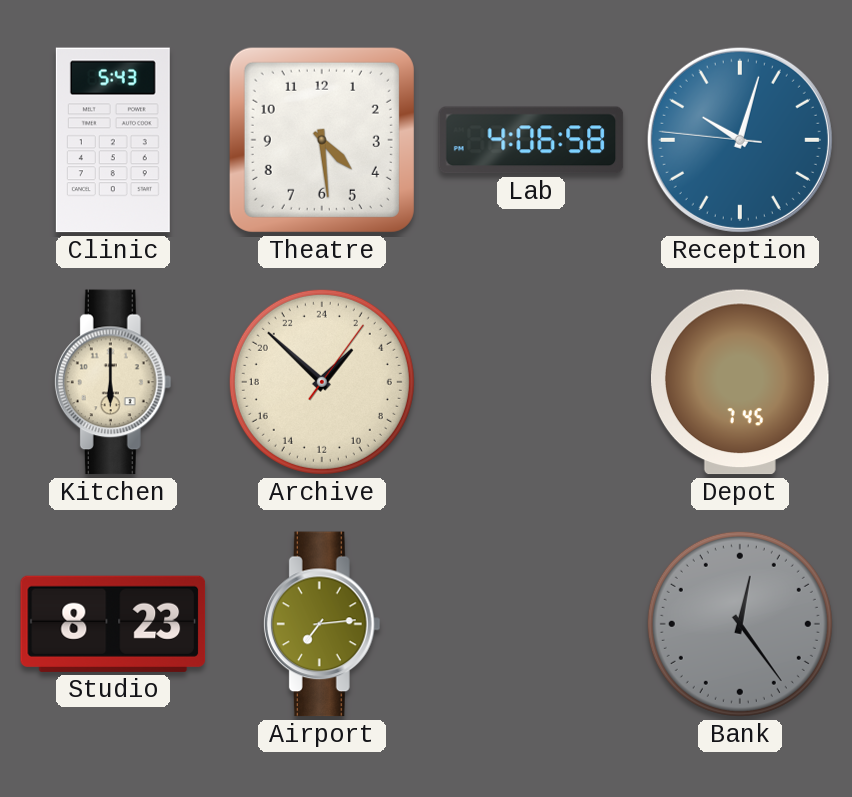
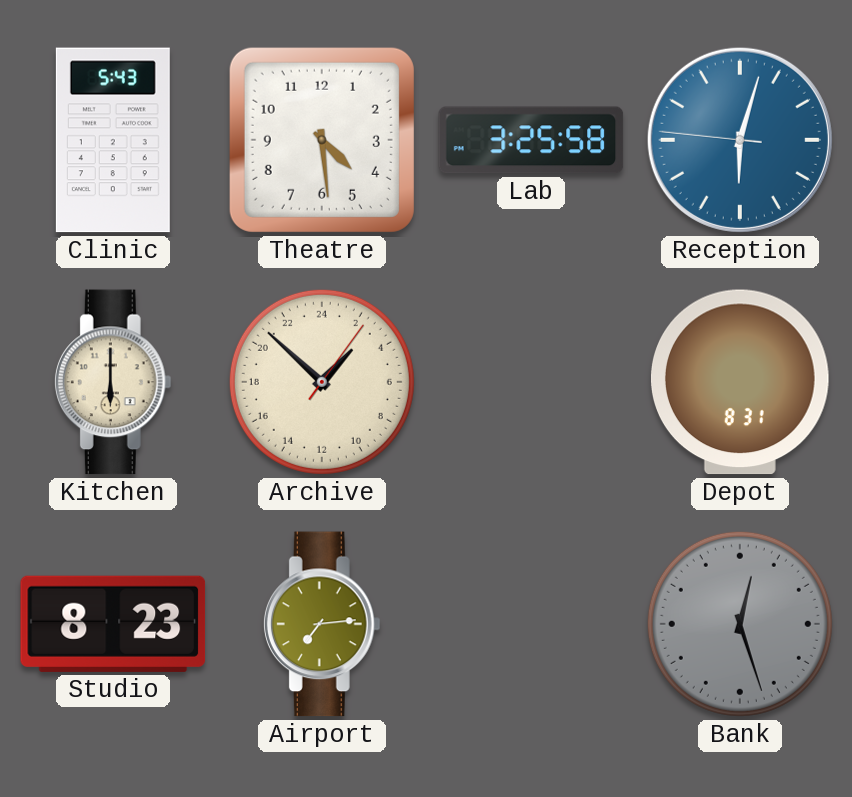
Lab: 4:06 -> 3:25 (531, 140)
Reception: 10:02 -> 6:02 (740, 140)
Depot: 7:45 -> 8:31 (740, 382)
Bank: 12:24 -> 12:27 (740, 624)
